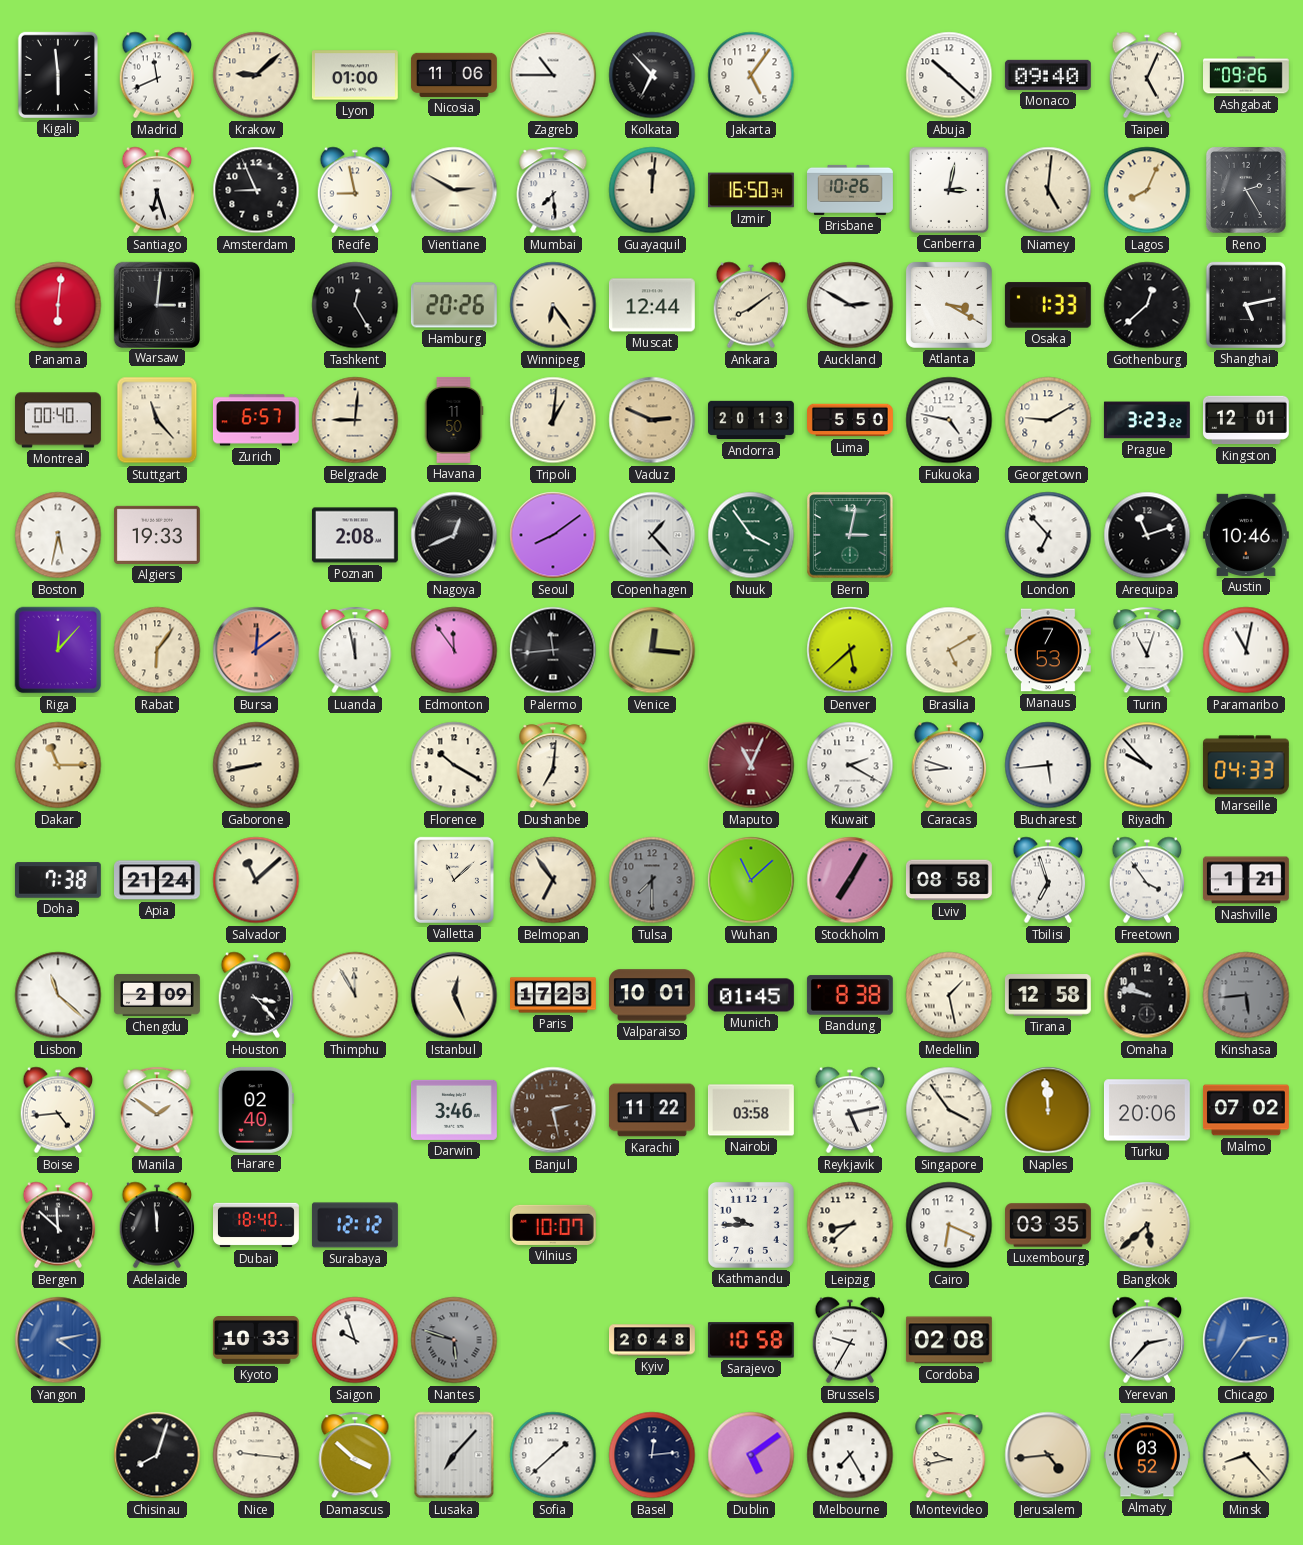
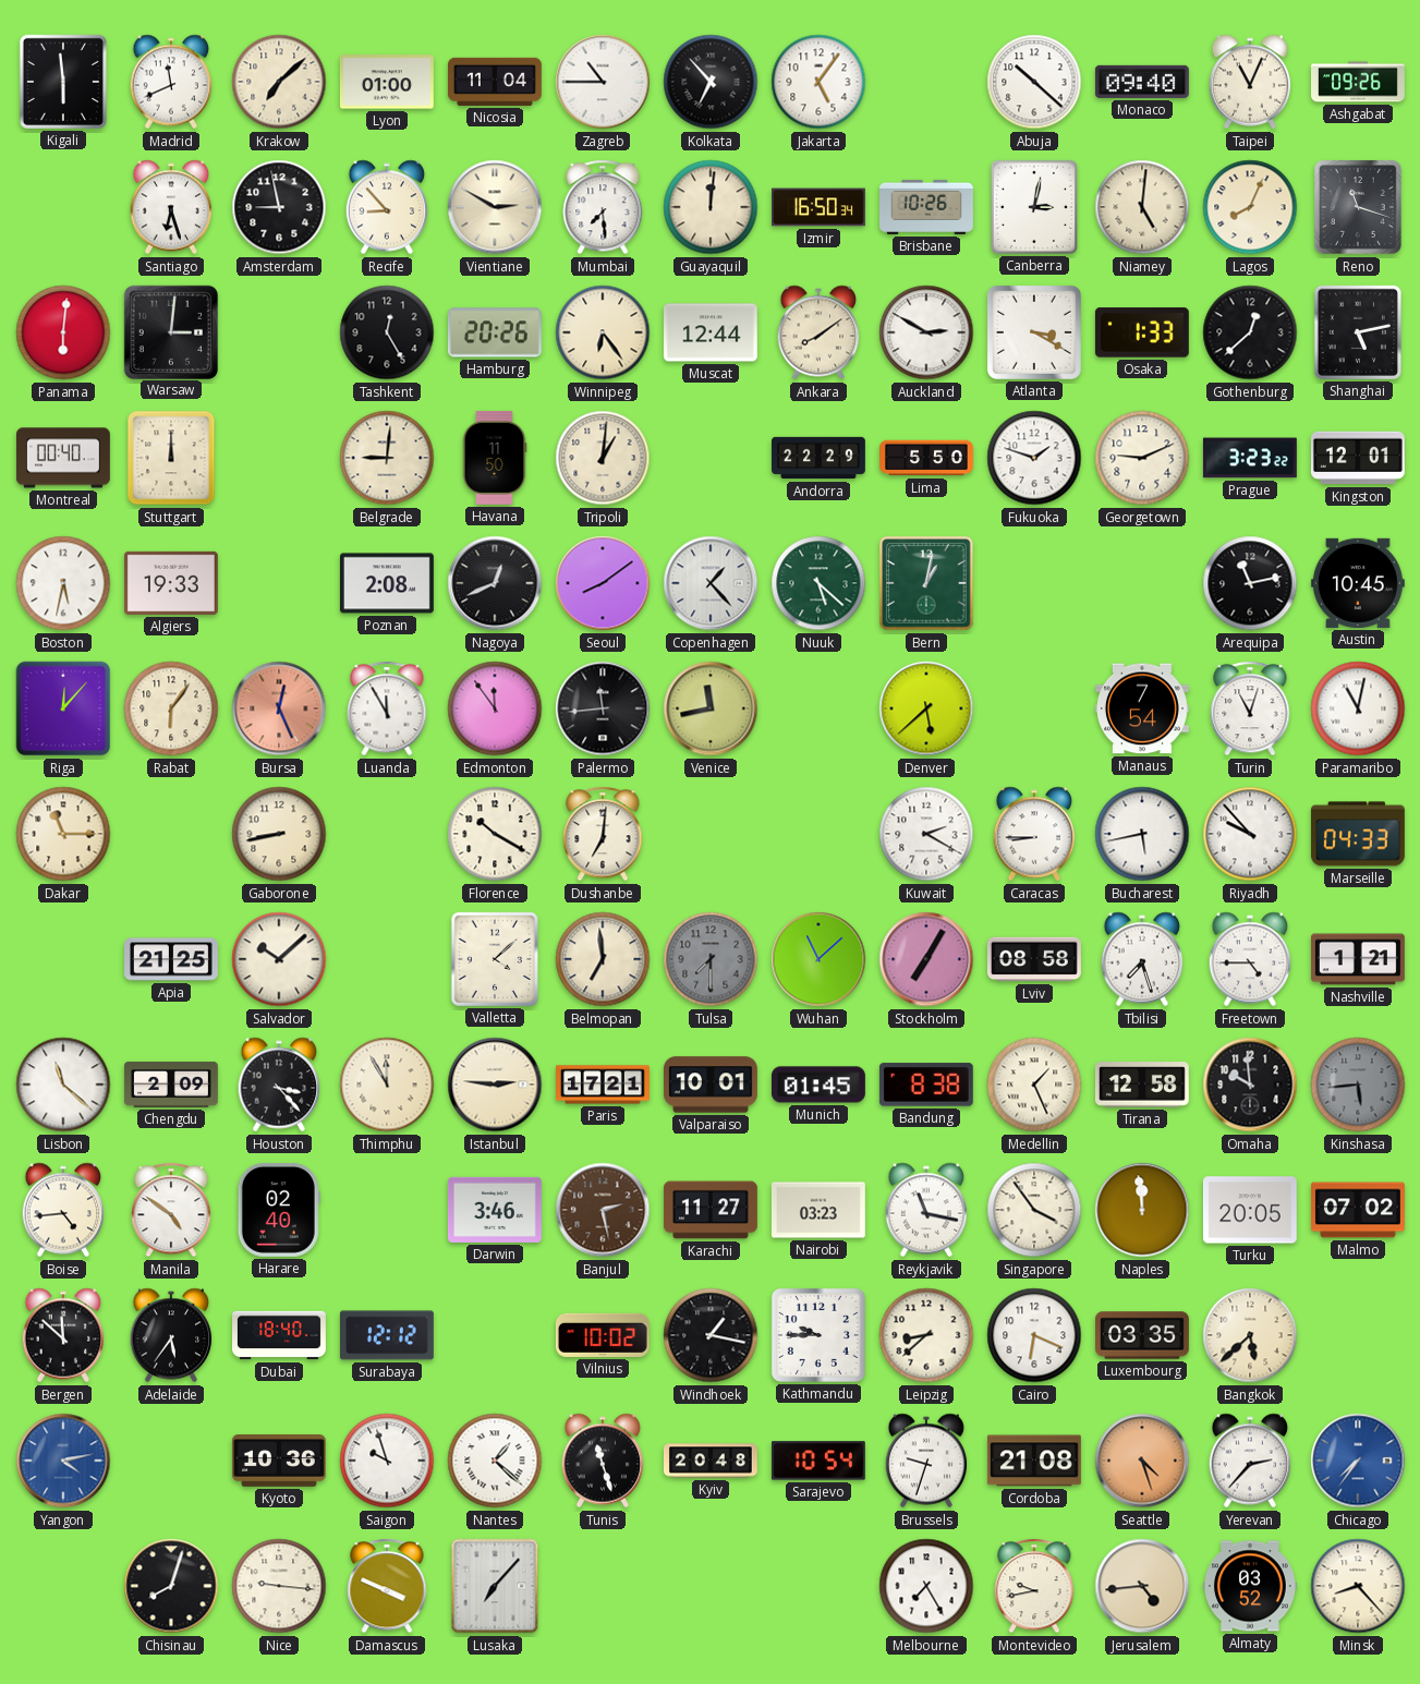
Krakow: 9:08 -> 7:08 (279, 82)
Nicosia: 11:06 -> 11:04 (495, 82)
Taipei: 5:04 -> 11:04 (1250, 82)
Amsterdam: 8:56 -> 8:58 (279, 207)
Recife: 8:58 -> 8:53 (387, 207)
Reno: 2:25 -> 11:18 (1359, 208)
Stuttgart: 11:23 -> 12:00 (171, 458)
Zurich: 6:57 -> none (256, 420)
Vaduz: 2:49 -> none (652, 420)
Andorra: 20:13 -> 22:29 (820, 458)
Fukuoka: 4:47 -> 1:48 (1034, 458)
Georgetown: 9:10 -> 9:11 (1142, 458)
Nuuk: 3:54 -> 5:22 (818, 583)
Bern: 3:02 -> 1:02 (926, 583)
London: 6:53 -> none (1048, 535)
Arequipa: 11:12 -> 11:13 (1250, 583)
Austin: 10:46 -> 10:45 (1358, 583)
Bursa: 12:09 -> 12:26 (279, 708)
Luanda: 11:58 -> 11:55 (387, 708)
Venice: 12:16 -> 11:43 (711, 708)
Brasilia: 5:10 -> none (949, 650)
Manaus: 7:53 -> 7:54 (1142, 708)
Maputo: 11:04 -> none (751, 765)
Caracas: 8:48 -> 8:45 (1034, 834)
Bucharest: 5:44 -> 5:43 (1142, 834)
Doha: 7:38 -> none (58, 880)
Apia: 21:24 -> 21:25 (172, 959)
Salvador: 11:08 -> 10:08 (279, 959)
Valletta: 11:08 -> 4:08 (495, 959)
Belmopan: 6:54 -> 6:59 (603, 959)
Tbilisi: 6:57 -> 7:27 (1142, 959)
Freetown: 3:54 -> 4:45 (1250, 959)
Istanbul: 12:26 -> 2:46 (495, 1085)
Paris: 17:23 -> 17:21 (604, 1085)
Medellin: 1:28 -> 1:26 (1034, 1085)
Omaha: 9:47 -> 9:59 (1250, 1085)
Manila: 1:51 -> 4:51 (171, 1210)
Karachi: 11:22 -> 11:27 (711, 1210)
Nairobi: 03:58 -> 03:23 (818, 1210)
Reykjavik: 5:13 -> 11:17 (926, 1210)
Turku: 20:06 -> 20:05 (1250, 1210)
Adelaide: 11:59 -> 5:36 (171, 1335)
Vilnius: 10:07 -> 10:02 (603, 1335)
Windhoek: none -> 1:17 (711, 1335)
Kyoto: 10:33 -> 10:36 (279, 1462)
Nantes: 5:48 -> 1:22 (495, 1461)
Nantes dial: grey -> white (495, 1461)
Tunis: none -> 11:27 (603, 1461)
Sarajevo: 10:58 -> 10:54 (818, 1461)
Brussels: 9:35 -> 9:33 (926, 1461)
Cordoba: 02:08 -> 21:08 (1034, 1461)
Seattle: none -> 4:27 (1142, 1461)
Chicago: 2:36 -> 7:36 (1358, 1461)
Damascus: 3:52 -> 3:49 (387, 1586)
Sofia: 1:38 -> none (553, 1455)
Basel: 12:14 -> none (652, 1455)
Dublin: 5:09 -> none (751, 1455)
